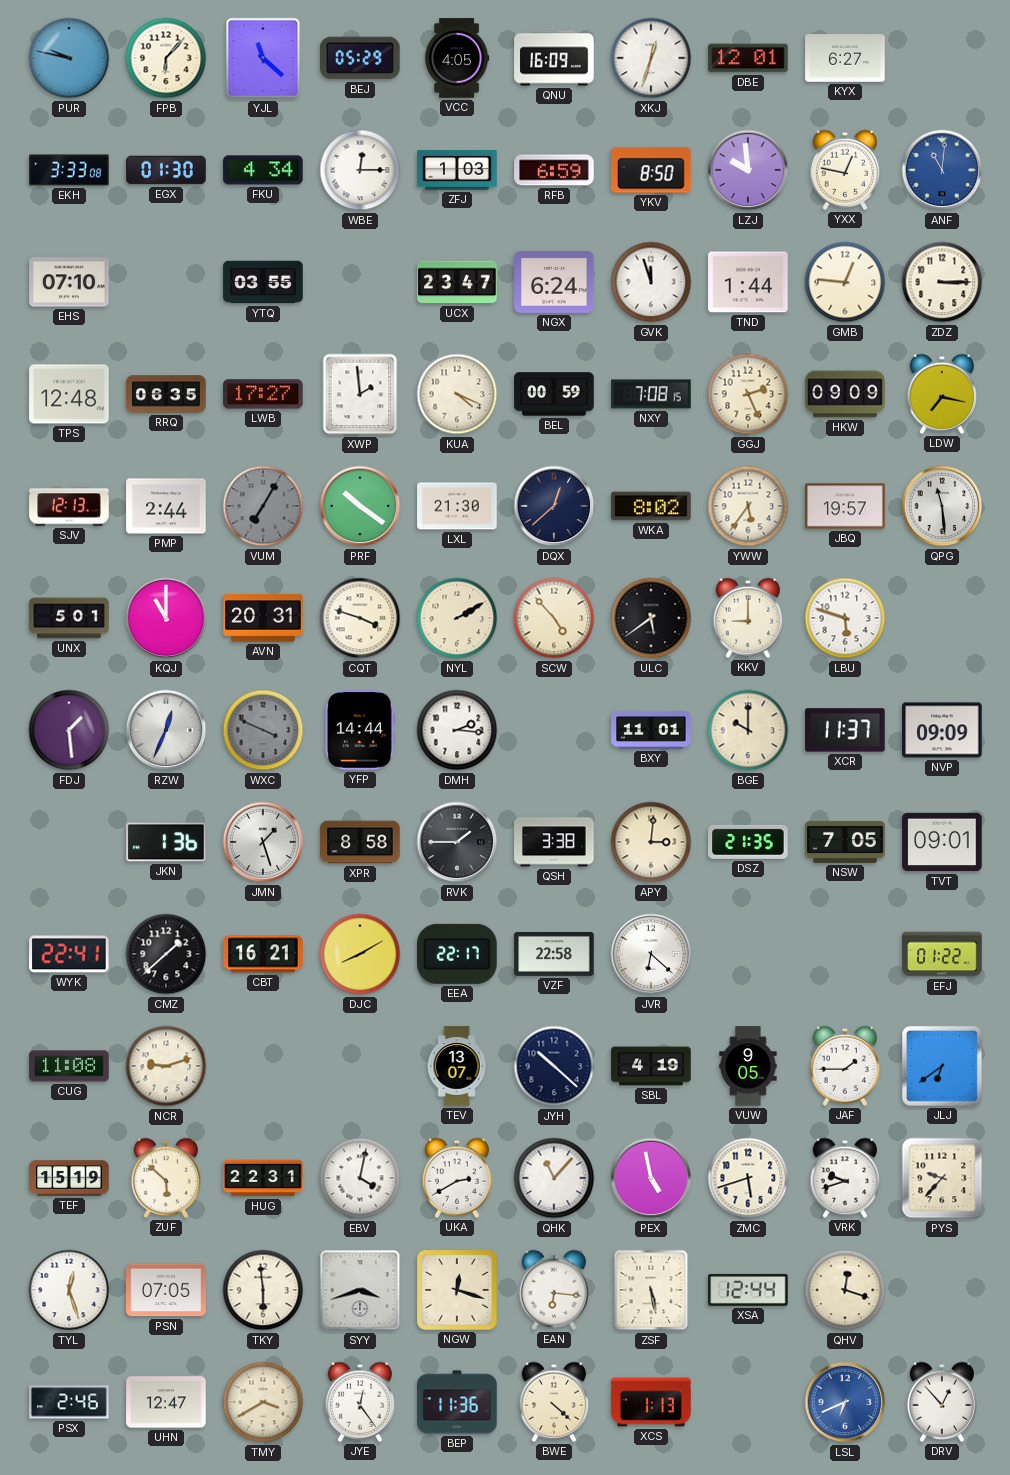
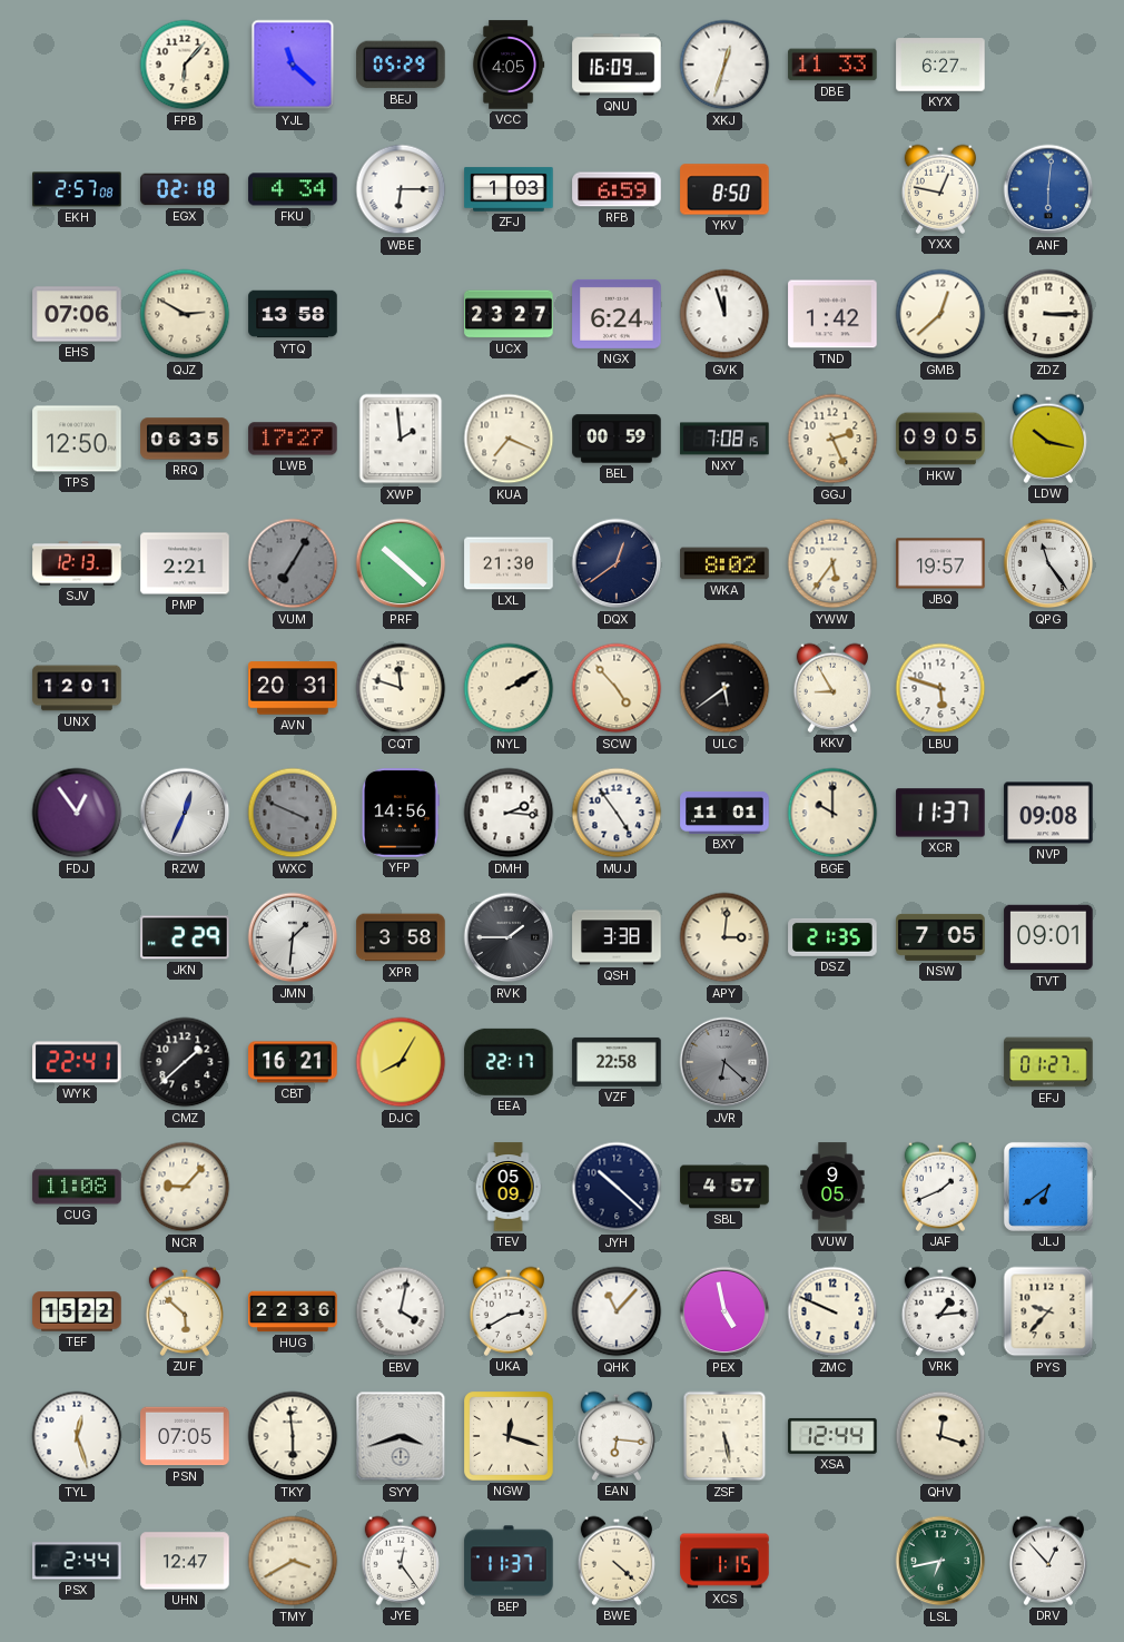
PUR: 9:47 -> none (69, 58)
DBE: 12:01 -> 11:33 (832, 65)
EKH: 3:33 -> 2:57 (77, 189)
EGX: 01:30 -> 02:18 (185, 189)
WBE: 12:15 -> 6:15 (401, 189)
LZJ: 9:59 -> none (748, 170)
ANF: 11:01 -> 6:01 (1048, 189)
EHS: 07:10 -> 07:06 (77, 314)
QJZ: none -> 2:50 (185, 314)
YTQ: 03:55 -> 13:58 (293, 314)
UCX: 23:47 -> 23:27 (509, 314)
TND: 1:44 -> 1:42 (832, 314)
GMB: 12:46 -> 12:38 (940, 314)
TPS: 12:48 -> 12:50 (77, 439)
KUA: 4:19 -> 7:19 (509, 439)
HKW: 09:09 -> 09:05 (940, 439)
LDW: 7:17 -> 10:17 (1047, 439)
PMP: 2:44 -> 2:21 (185, 563)
PRF: 10:21 -> 10:22 (401, 563)
DQX: 12:38 -> 12:39 (617, 563)
QPG: 11:29 -> 11:24 (1048, 563)
UNX: 5:01 -> 12:01 (77, 688)
KQJ: 11:00 -> none (166, 618)
CQT: 3:48 -> 11:48 (401, 688)
KKV: 9:00 -> 8:55 (831, 688)
FDJ: 1:29 -> 12:54 (77, 813)
YFP: 14:44 -> 14:56 (401, 813)
MUJ: none -> 4:54 (617, 813)
NVP: 09:09 -> 09:08 (1048, 813)
JKN: 1:36 -> 2:29 (185, 937)
JMN: 1:27 -> 1:31 (293, 937)
XPR: 8:58 -> 3:58 (401, 937)
DJC: 8:10 -> 8:05 (401, 1062)
JVR dial: white -> grey (724, 1062)
EFJ: 01:22 -> 01:27 (1048, 1062)
NCR: 9:12 -> 9:07 (185, 1187)
TEV: 13:07 -> 05:09 (509, 1187)
SBL: 4:19 -> 4:57 (724, 1187)
JAF: 1:45 -> 1:41 (939, 1187)
TEF: 15:19 -> 15:22 (77, 1311)
HUG: 22:31 -> 22:36 (293, 1311)
ZMC: 5:42 -> 9:49 (832, 1311)
VRK: 9:42 -> 1:14 (939, 1311)
PSX: 2:46 -> 2:44 (77, 1561)
BEP: 11:36 -> 11:37 (509, 1561)
XCS: 1:13 -> 1:15 (724, 1561)
LSL: 6:41 -> 6:43 (940, 1561)
LSL dial: blue -> green (940, 1561)
